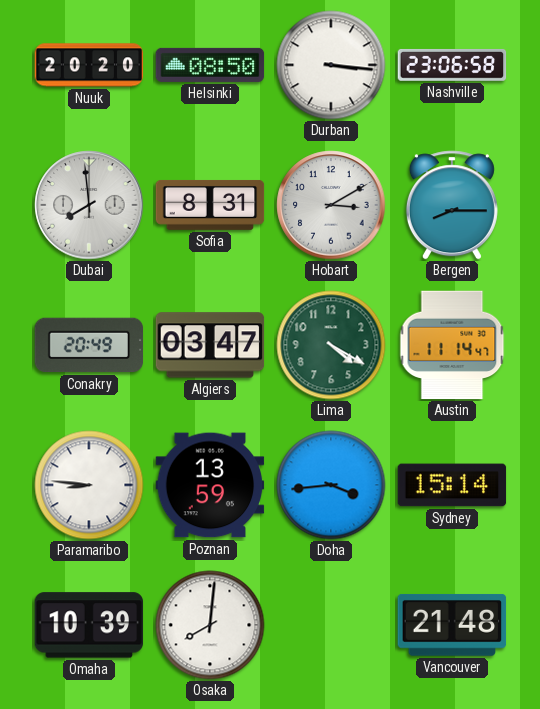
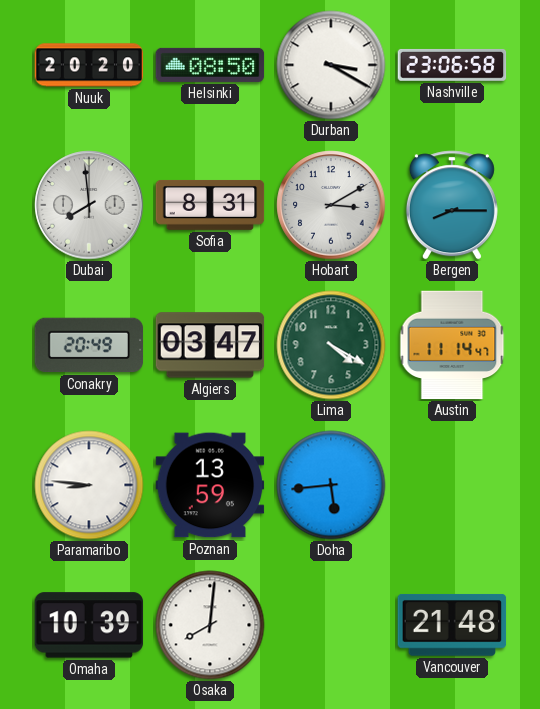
Durban: 3:16 -> 3:20 (331, 65)
Doha: 3:44 -> 5:44 (331, 485)
Sydney: 15:14 -> none (452, 485)
